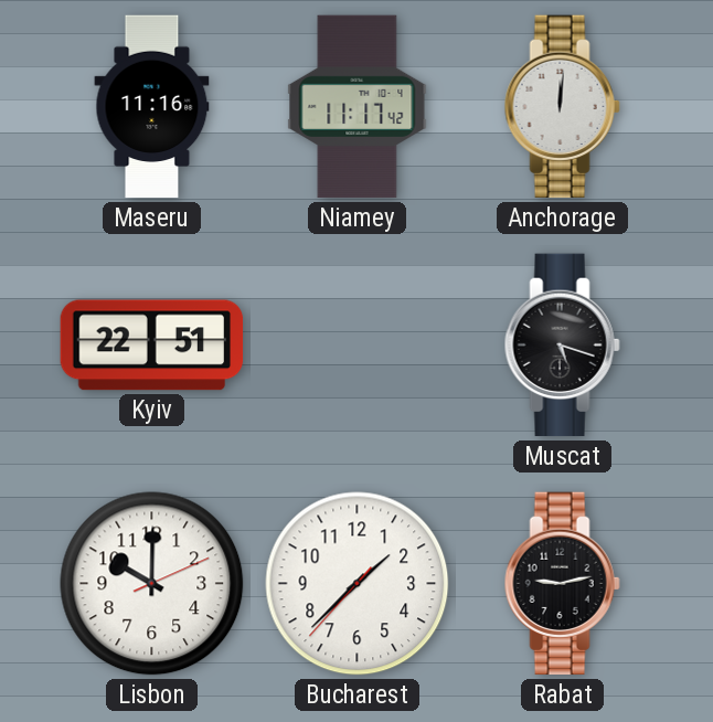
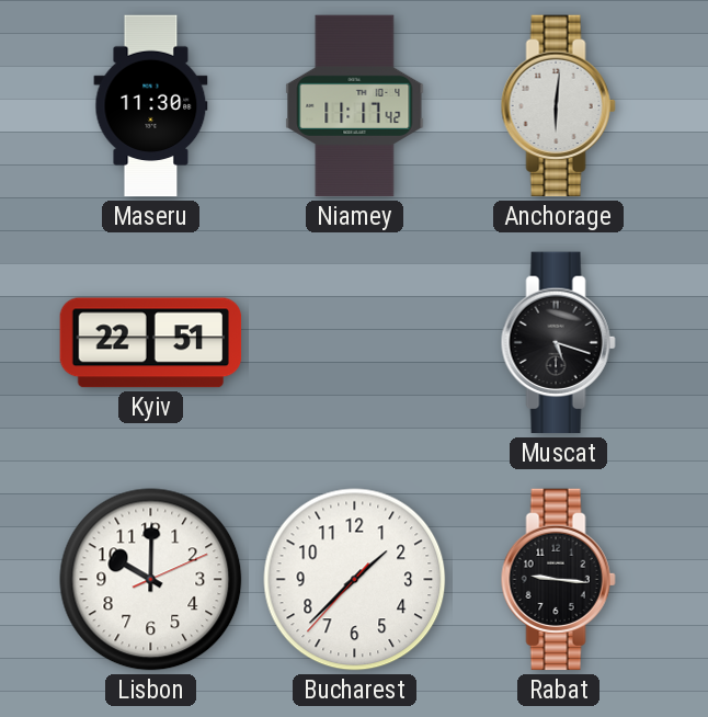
Maseru: 11:16 -> 11:30 (151, 106)
Anchorage: 12:01 -> 6:01 (558, 106)
Rabat: 9:13 -> 9:16 (558, 580)
